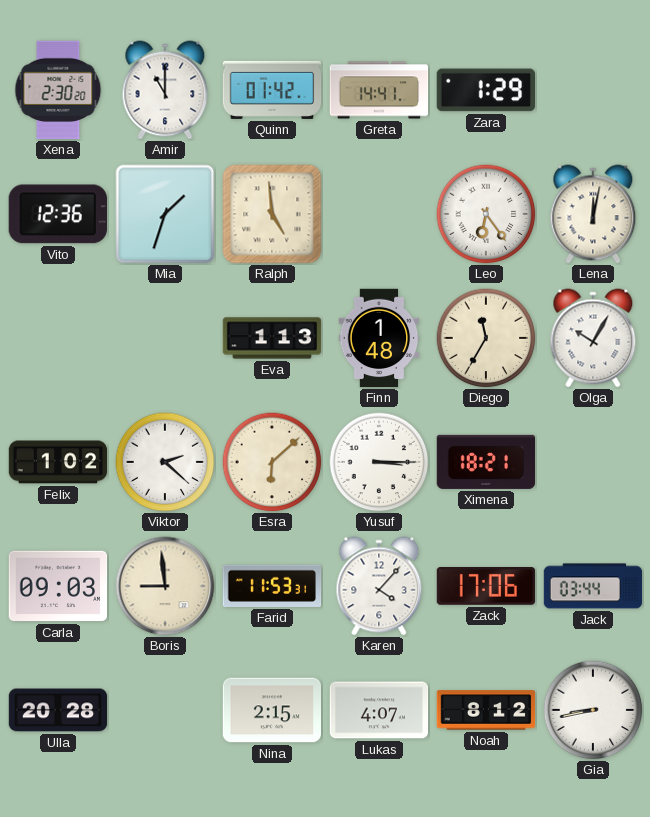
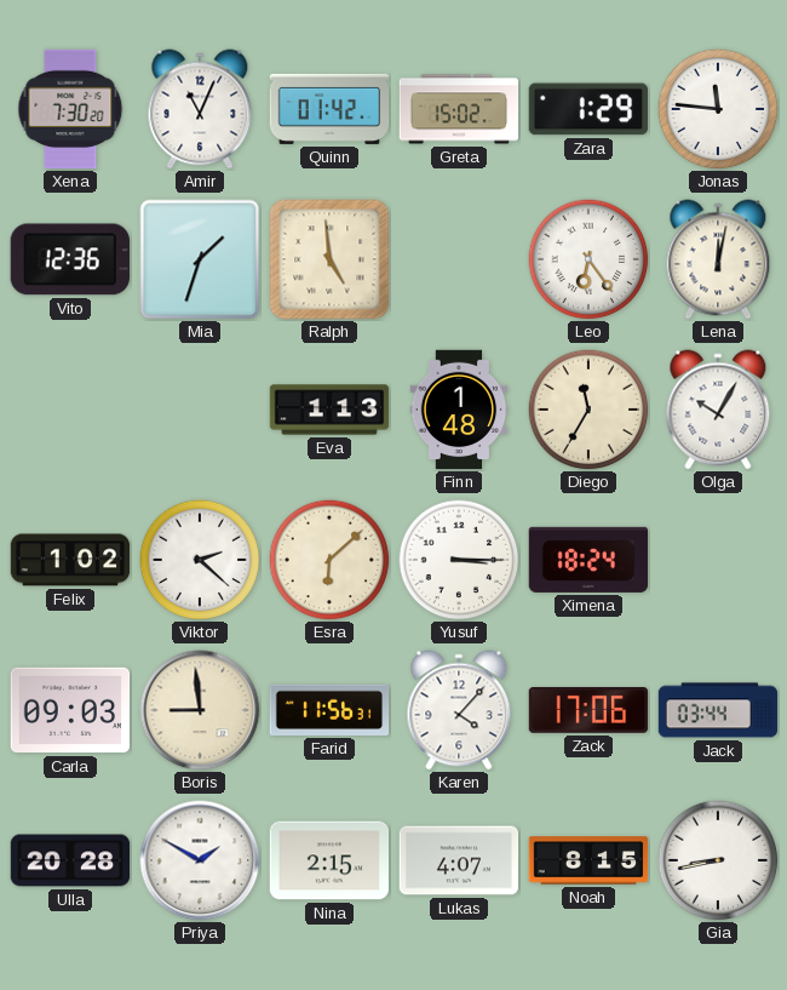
Xena: 2:30 -> 7:30 (70, 109)
Amir: 11:00 -> 11:04 (200, 109)
Greta: 14:41 -> 15:02 (459, 109)
Jonas: none -> 11:46 (718, 109)
Ximena: 18:21 -> 18:24 (588, 560)
Farid: 11:53 -> 11:56 (329, 710)
Priya: none -> 1:50 (200, 860)
Noah: 8:12 -> 8:15 (588, 860)
